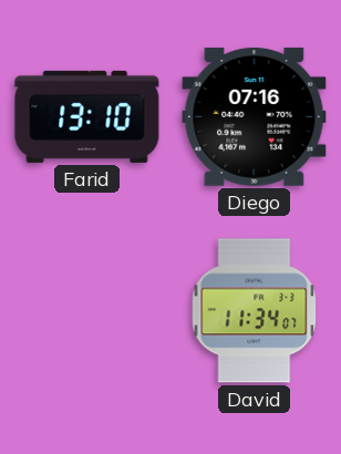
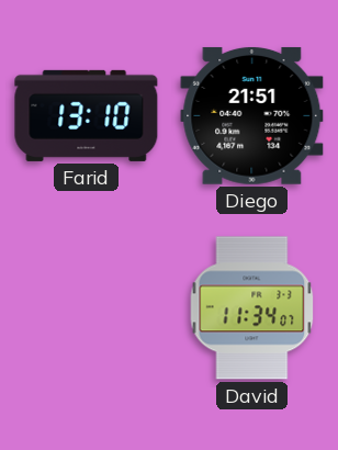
Diego: 07:16 -> 21:51 (252, 115)
